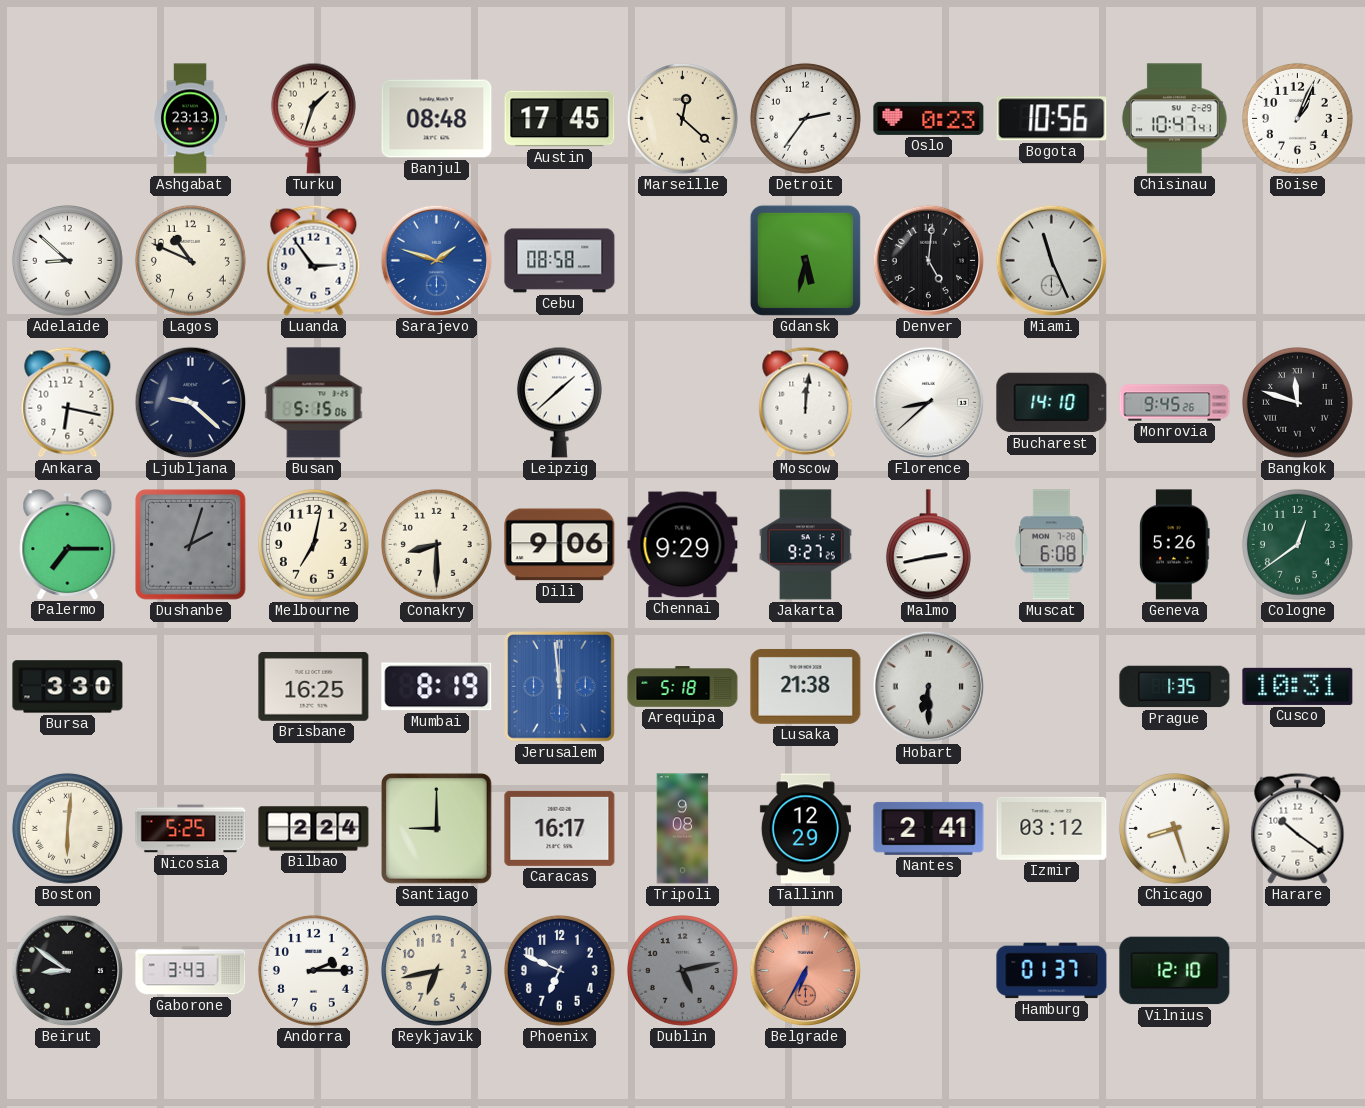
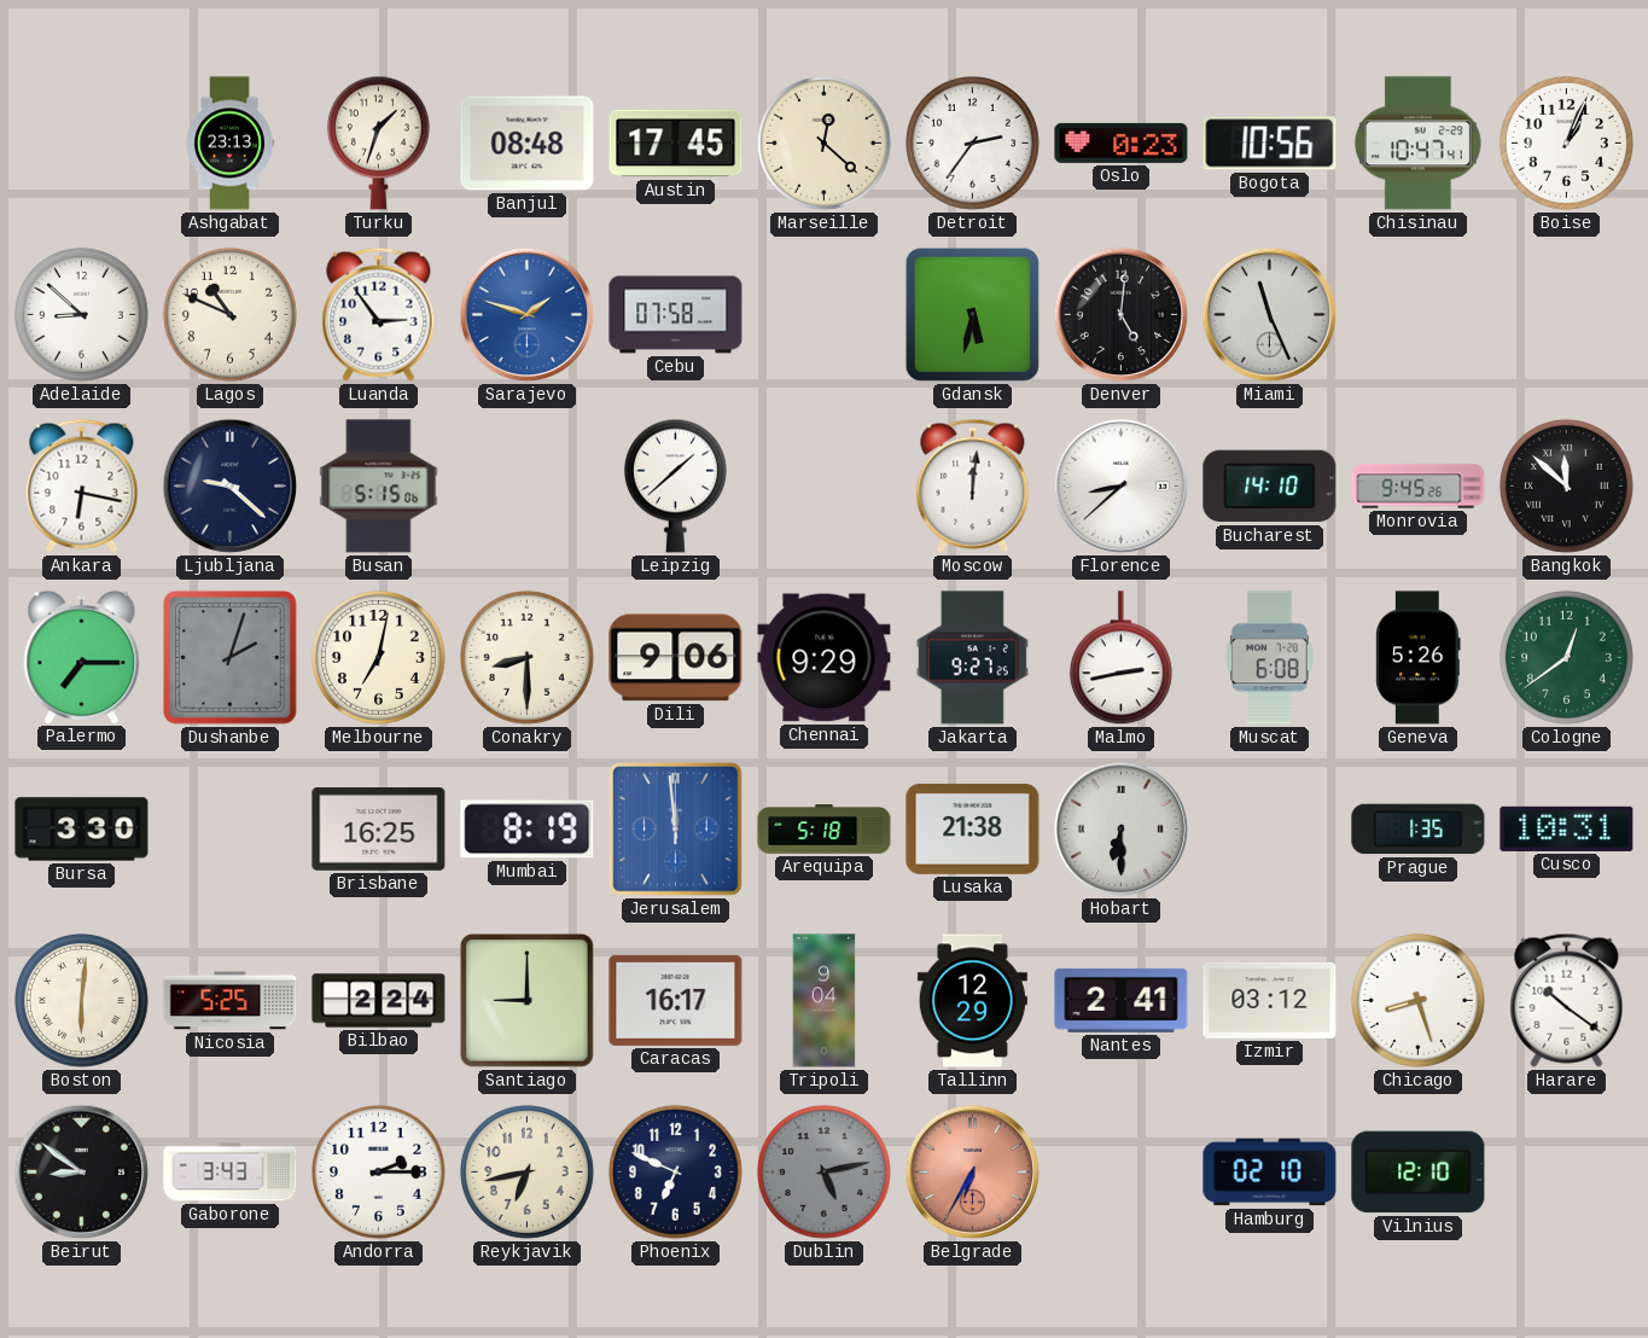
Cebu: 08:58 -> 07:58 (676, 315)
Bangkok: 11:48 -> 11:52 (1566, 485)
Tripoli: 9:08 -> 9:04 (825, 1001)
Hamburg: 01:37 -> 02:10 (1270, 1173)
